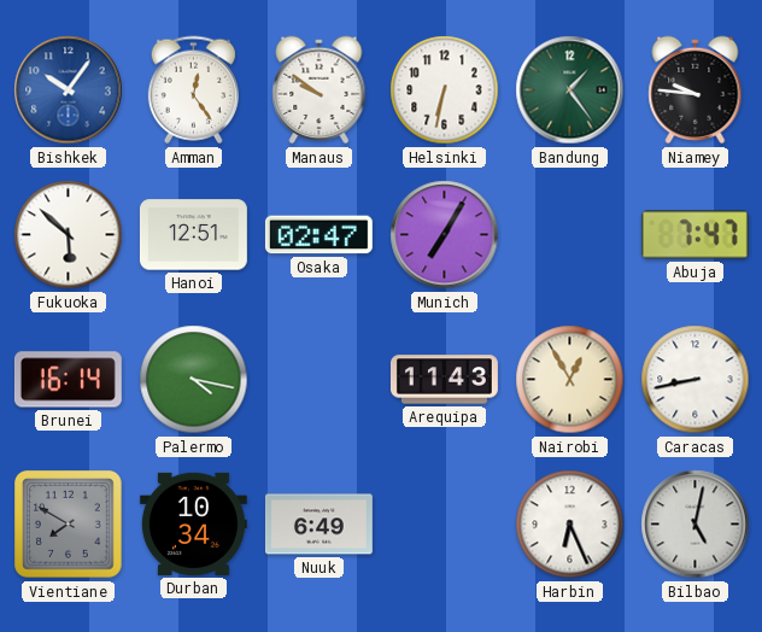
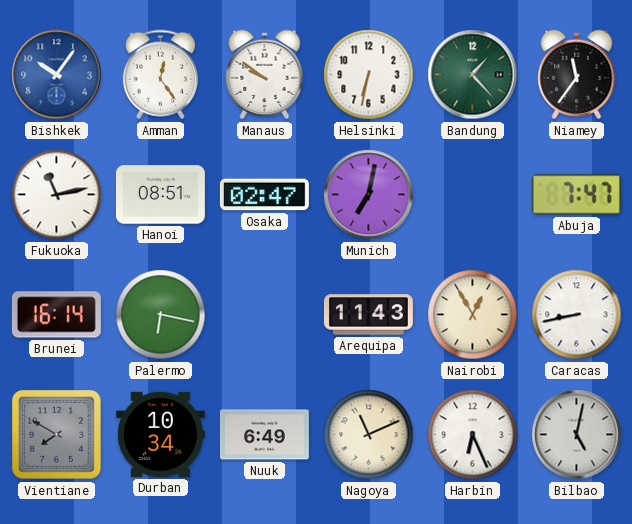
Bandung: 1:24 -> 1:23 (473, 75)
Niamey: 9:46 -> 11:36 (577, 75)
Fukuoka: 5:52 -> 11:13 (57, 195)
Hanoi: 12:51 -> 08:51 (160, 195)
Munich: 7:05 -> 7:02 (369, 195)
Palermo: 4:17 -> 6:17 (161, 315)
Nagoya: none -> 11:11 (369, 435)
